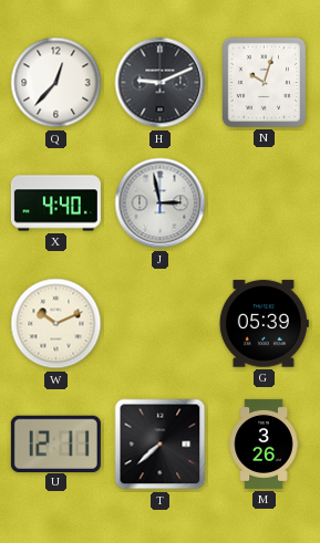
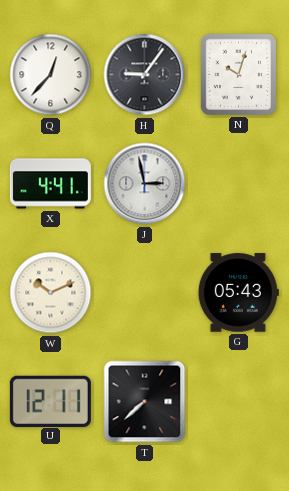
H: 9:11 -> 9:06 (145, 75)
X: 4:40 -> 4:41 (50, 184)
G: 05:39 -> 05:43 (238, 293)
M: 3:26 -> none (264, 443)
